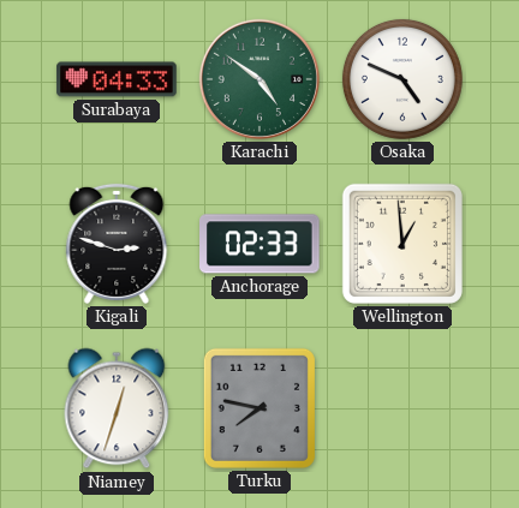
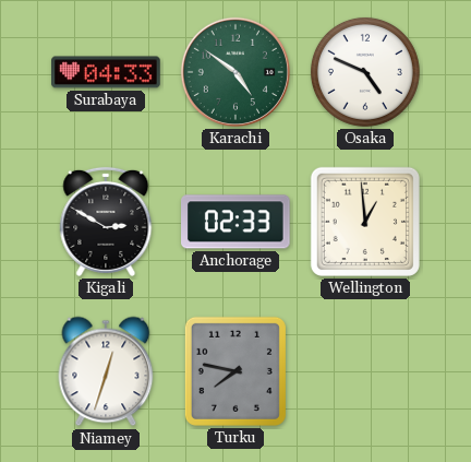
Kigali: 2:48 -> 2:50 (106, 222)
